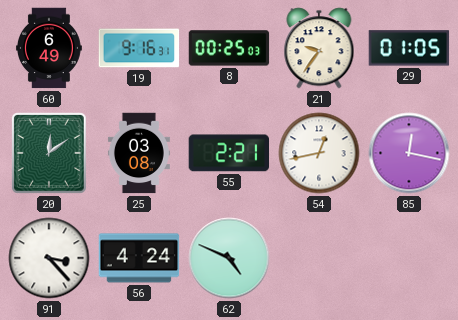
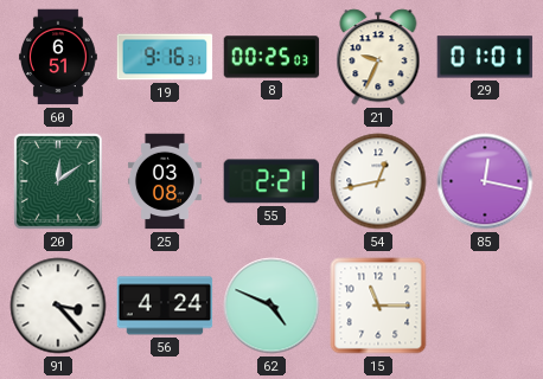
60: 6:49 -> 6:51 (58, 57)
21: 9:36 -> 9:34 (378, 57)
29: 01:05 -> 01:01 (485, 57)
15: none -> 11:15 (378, 306)
